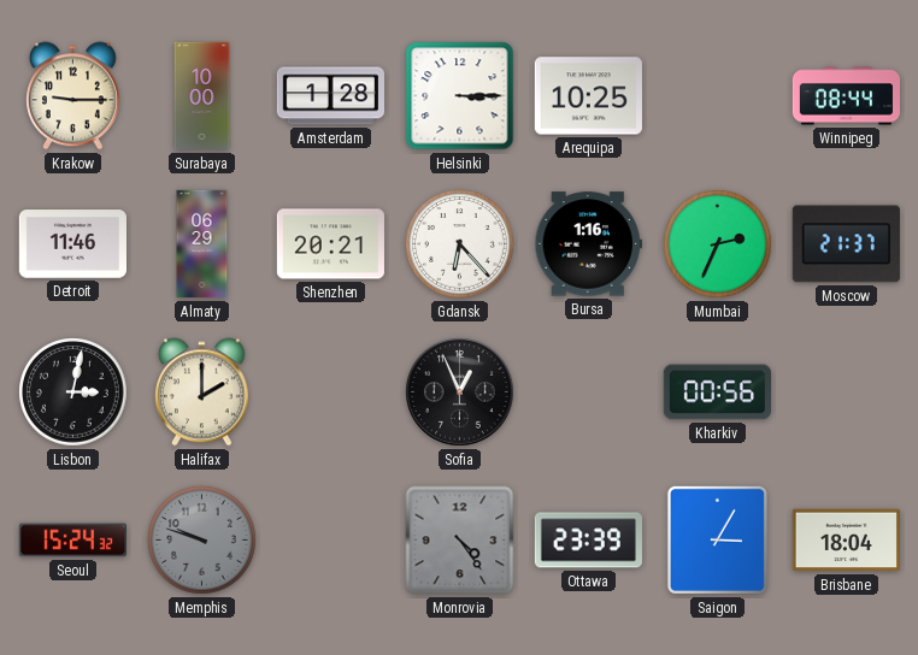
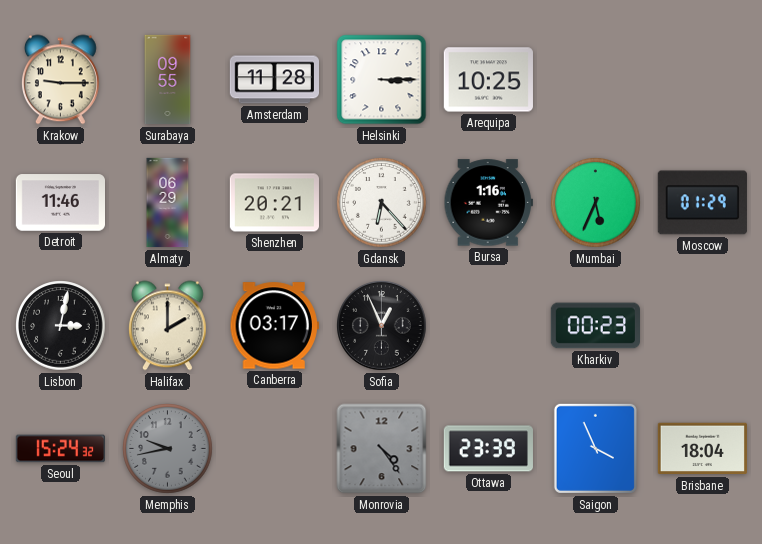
Surabaya: 10:00 -> 09:55 (168, 80)
Amsterdam: 1:28 -> 11:28 (274, 80)
Winnipeg: 08:44 -> none (846, 96)
Mumbai: 2:34 -> 5:34 (596, 203)
Moscow: 21:37 -> 01:29 (702, 203)
Canberra: none -> 03:17 (274, 326)
Kharkiv: 00:56 -> 00:23 (595, 326)
Memphis: 9:48 -> 9:43 (168, 449)
Saigon: 3:05 -> 3:56 (595, 448)
